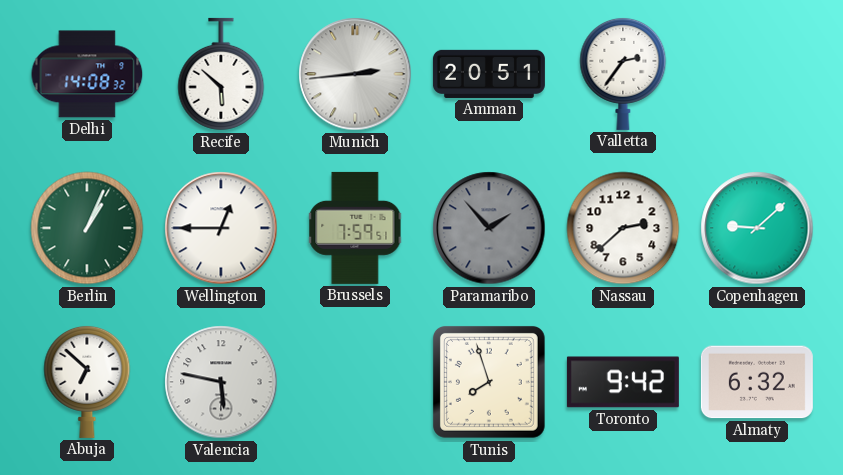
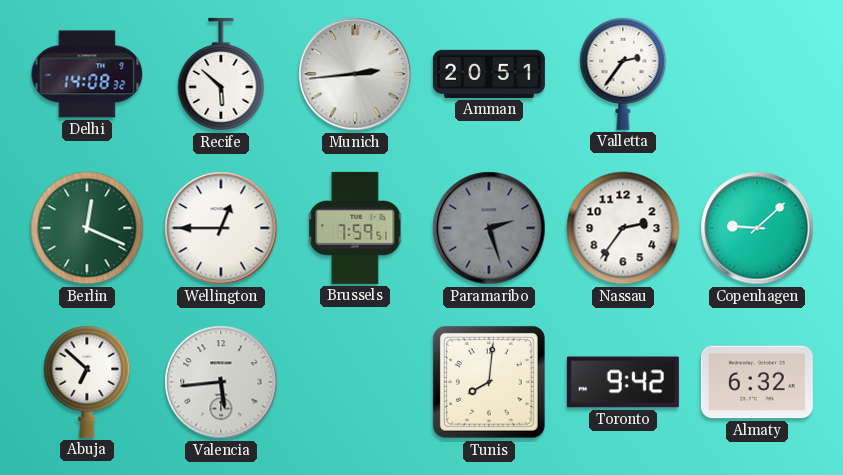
Berlin: 1:04 -> 12:19 (87, 228)
Paramaribo: 1:53 -> 2:27 (489, 228)
Nassau: 2:38 -> 2:36 (623, 228)
Valencia: 5:47 -> 5:44 (221, 382)
Tunis: 7:57 -> 8:01 (489, 382)
